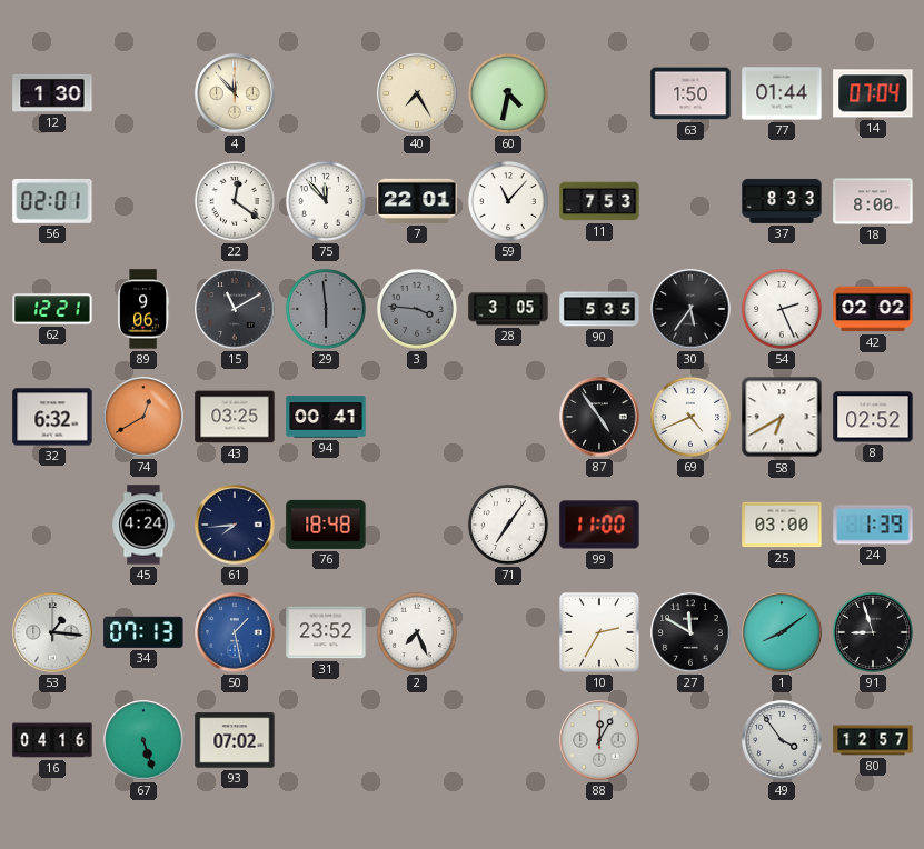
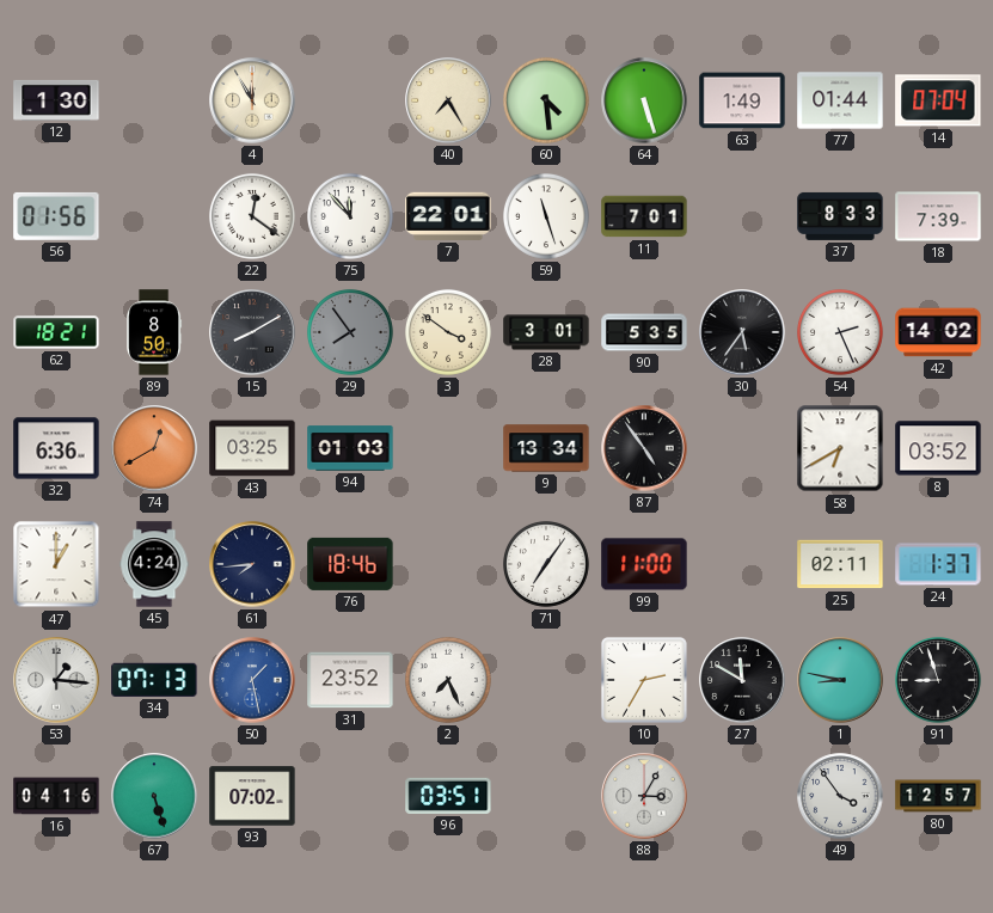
4: 11:53 -> 11:55 (252, 100)
60: 4:32 -> 4:29 (546, 100)
64: none -> 5:27 (644, 100)
63: 1:50 -> 1:49 (742, 100)
56: 02:01 -> 01:56 (56, 216)
59: 11:07 -> 11:27 (546, 216)
11: 7:53 -> 7:01 (644, 216)
18: 8:00 -> 7:39 (938, 216)
62: 12:21 -> 18:21 (56, 332)
89: 9:06 -> 8:50 (154, 332)
15: 11:10 -> 8:10 (252, 332)
29: 5:59 -> 7:54 (350, 332)
3: 3:46 -> 3:51 (448, 332)
3 dial: grey -> cream (448, 332)
28: 3:05 -> 3:01 (546, 332)
42: 02:02 -> 14:02 (938, 332)
32: 6:32 -> 6:36 (56, 448)
94: 00:41 -> 01:03 (350, 448)
9: none -> 13:34 (546, 448)
69: 4:41 -> none (690, 417)
8: 02:52 -> 03:52 (938, 448)
47: none -> 1:00 (56, 564)
76: 18:48 -> 18:46 (350, 564)
25: 03:00 -> 02:11 (840, 564)
24: 1:39 -> 1:37 (938, 564)
1: 8:09 -> 8:47 (840, 680)
96: none -> 03:51 (448, 796)
88: 12:05 -> 3:05 (644, 796)
